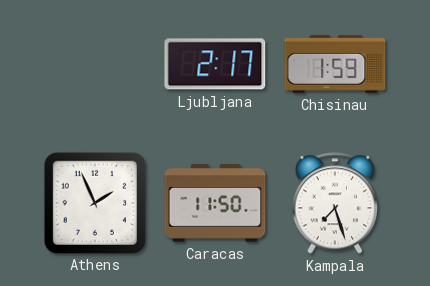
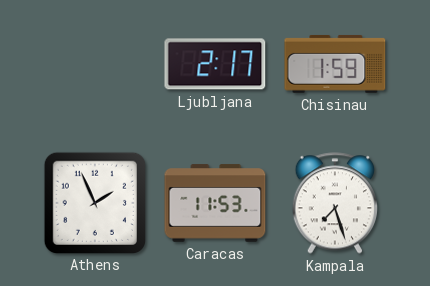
Caracas: 11:50 -> 11:53 (215, 203)
